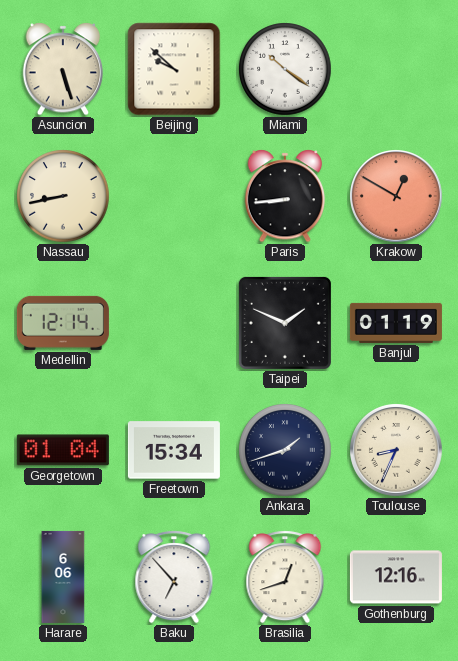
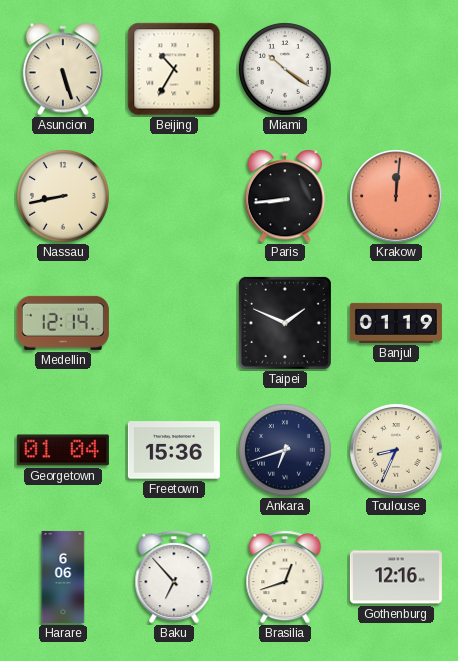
Beijing: 9:52 -> 10:35 (174, 69)
Krakow: 12:50 -> 12:01 (397, 197)
Freetown: 15:34 -> 15:36 (174, 450)
Ankara: 1:42 -> 6:42 (285, 450)
